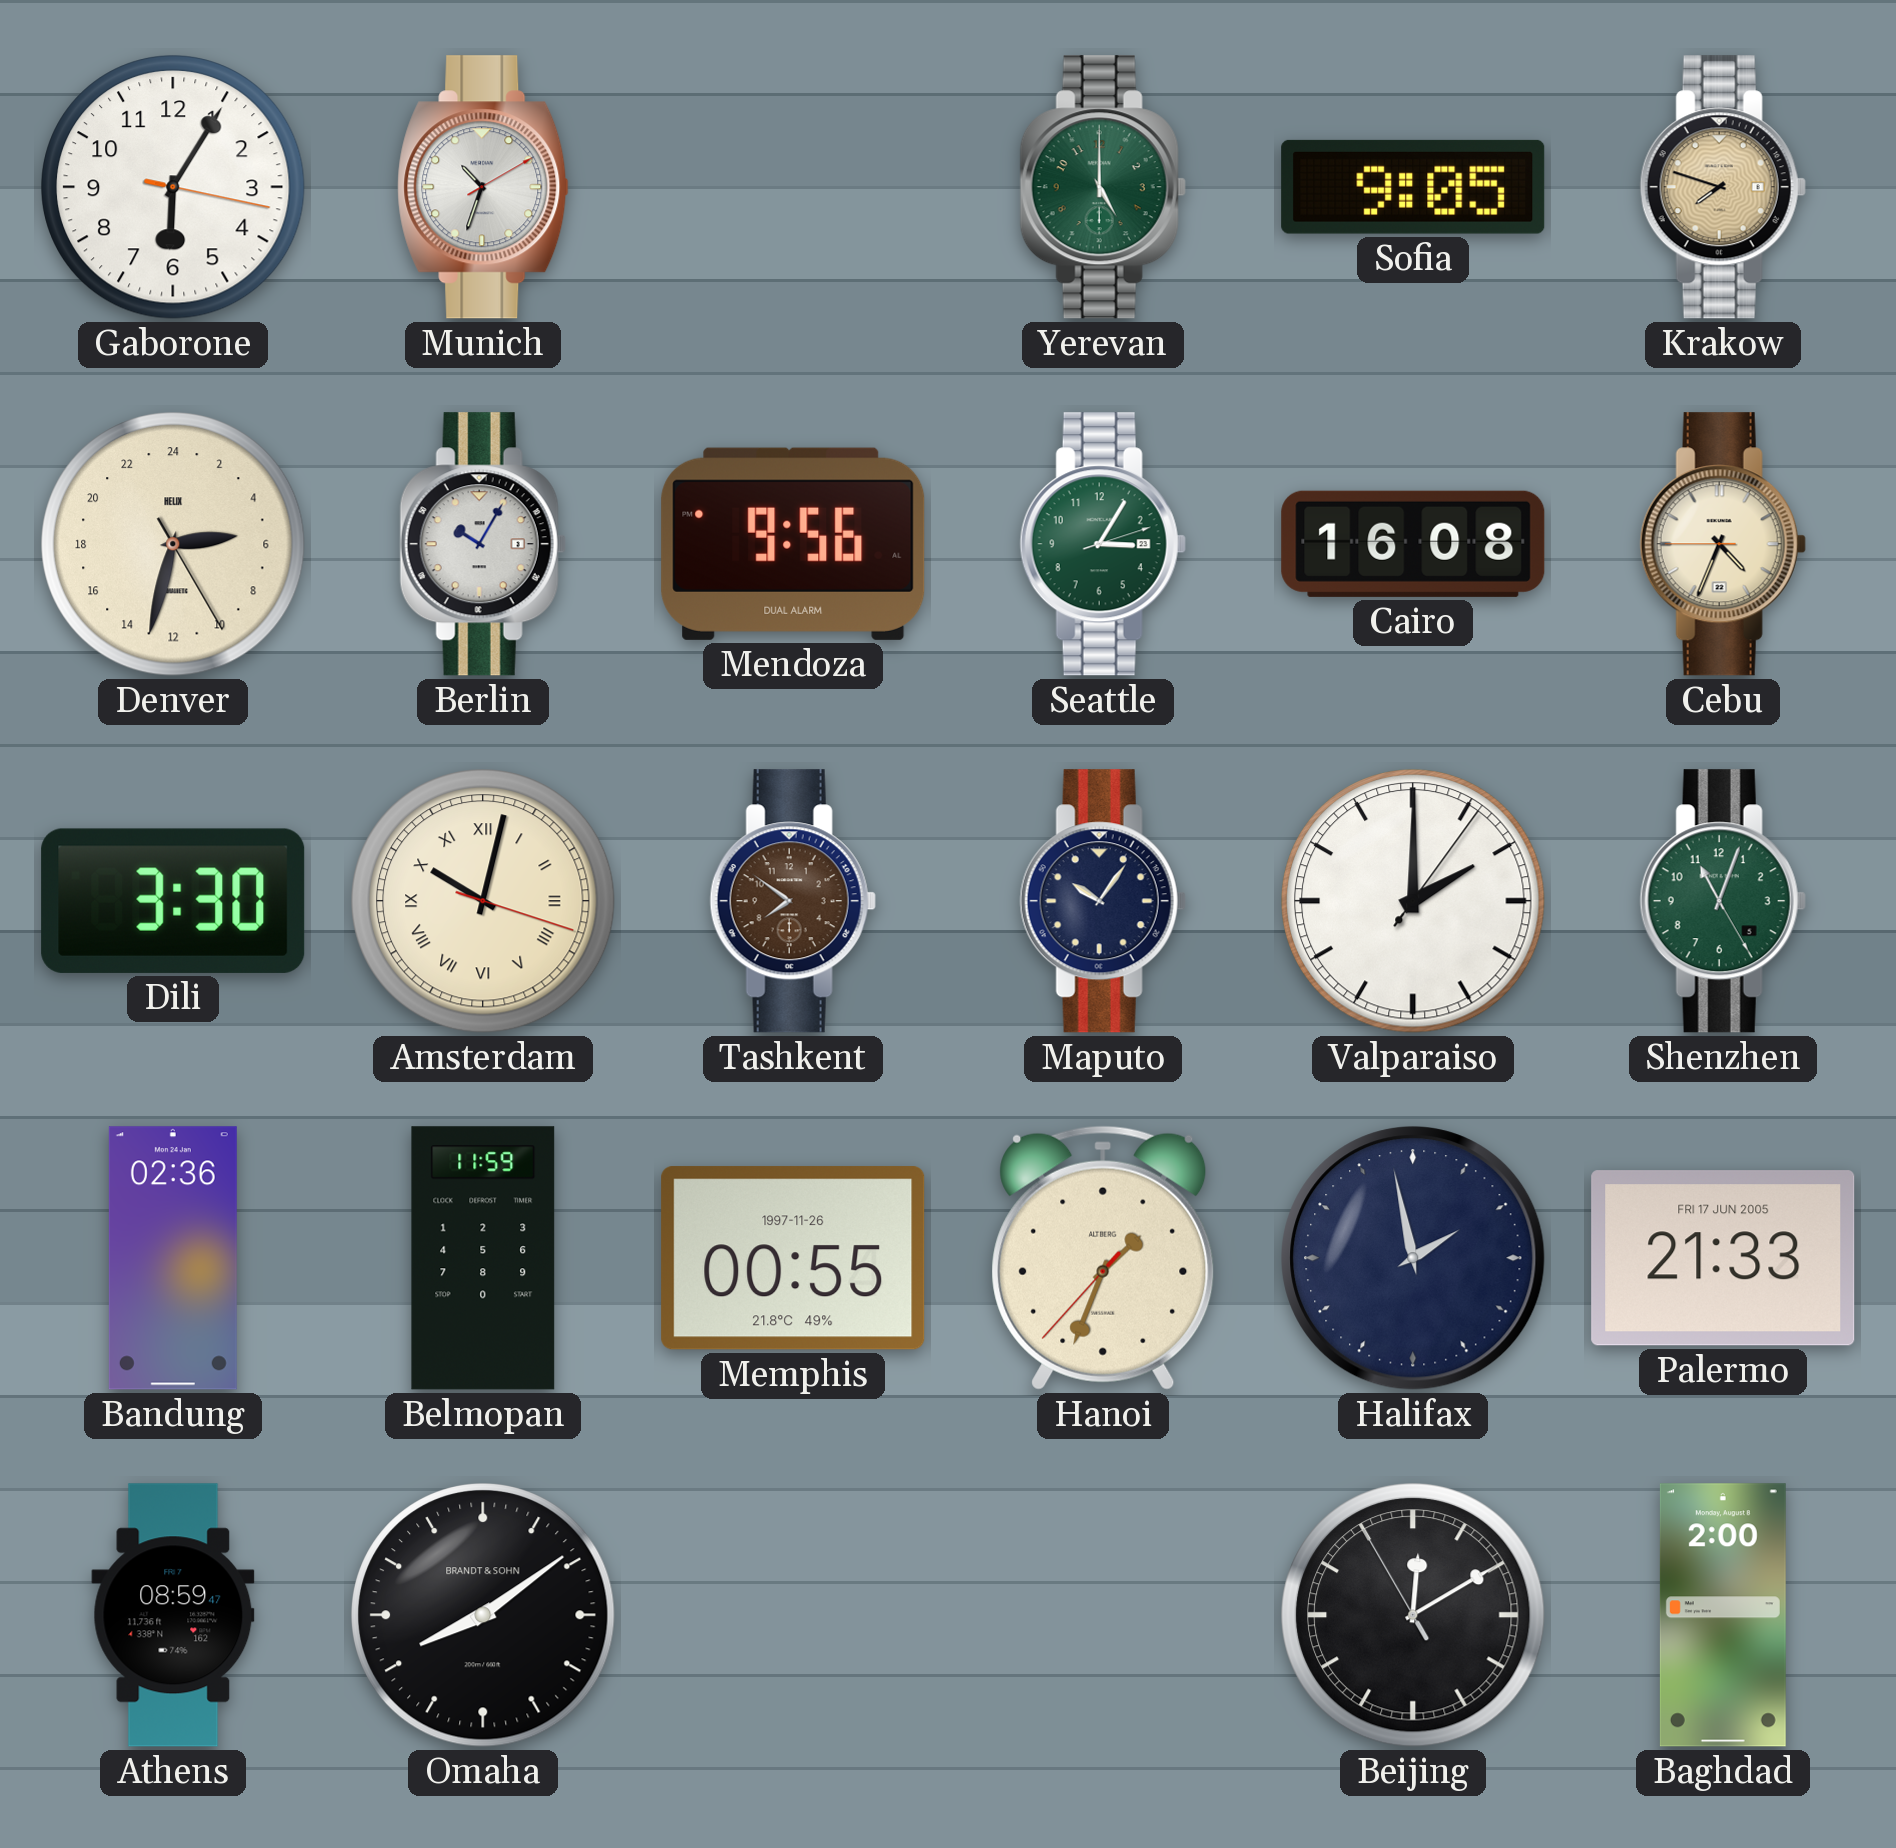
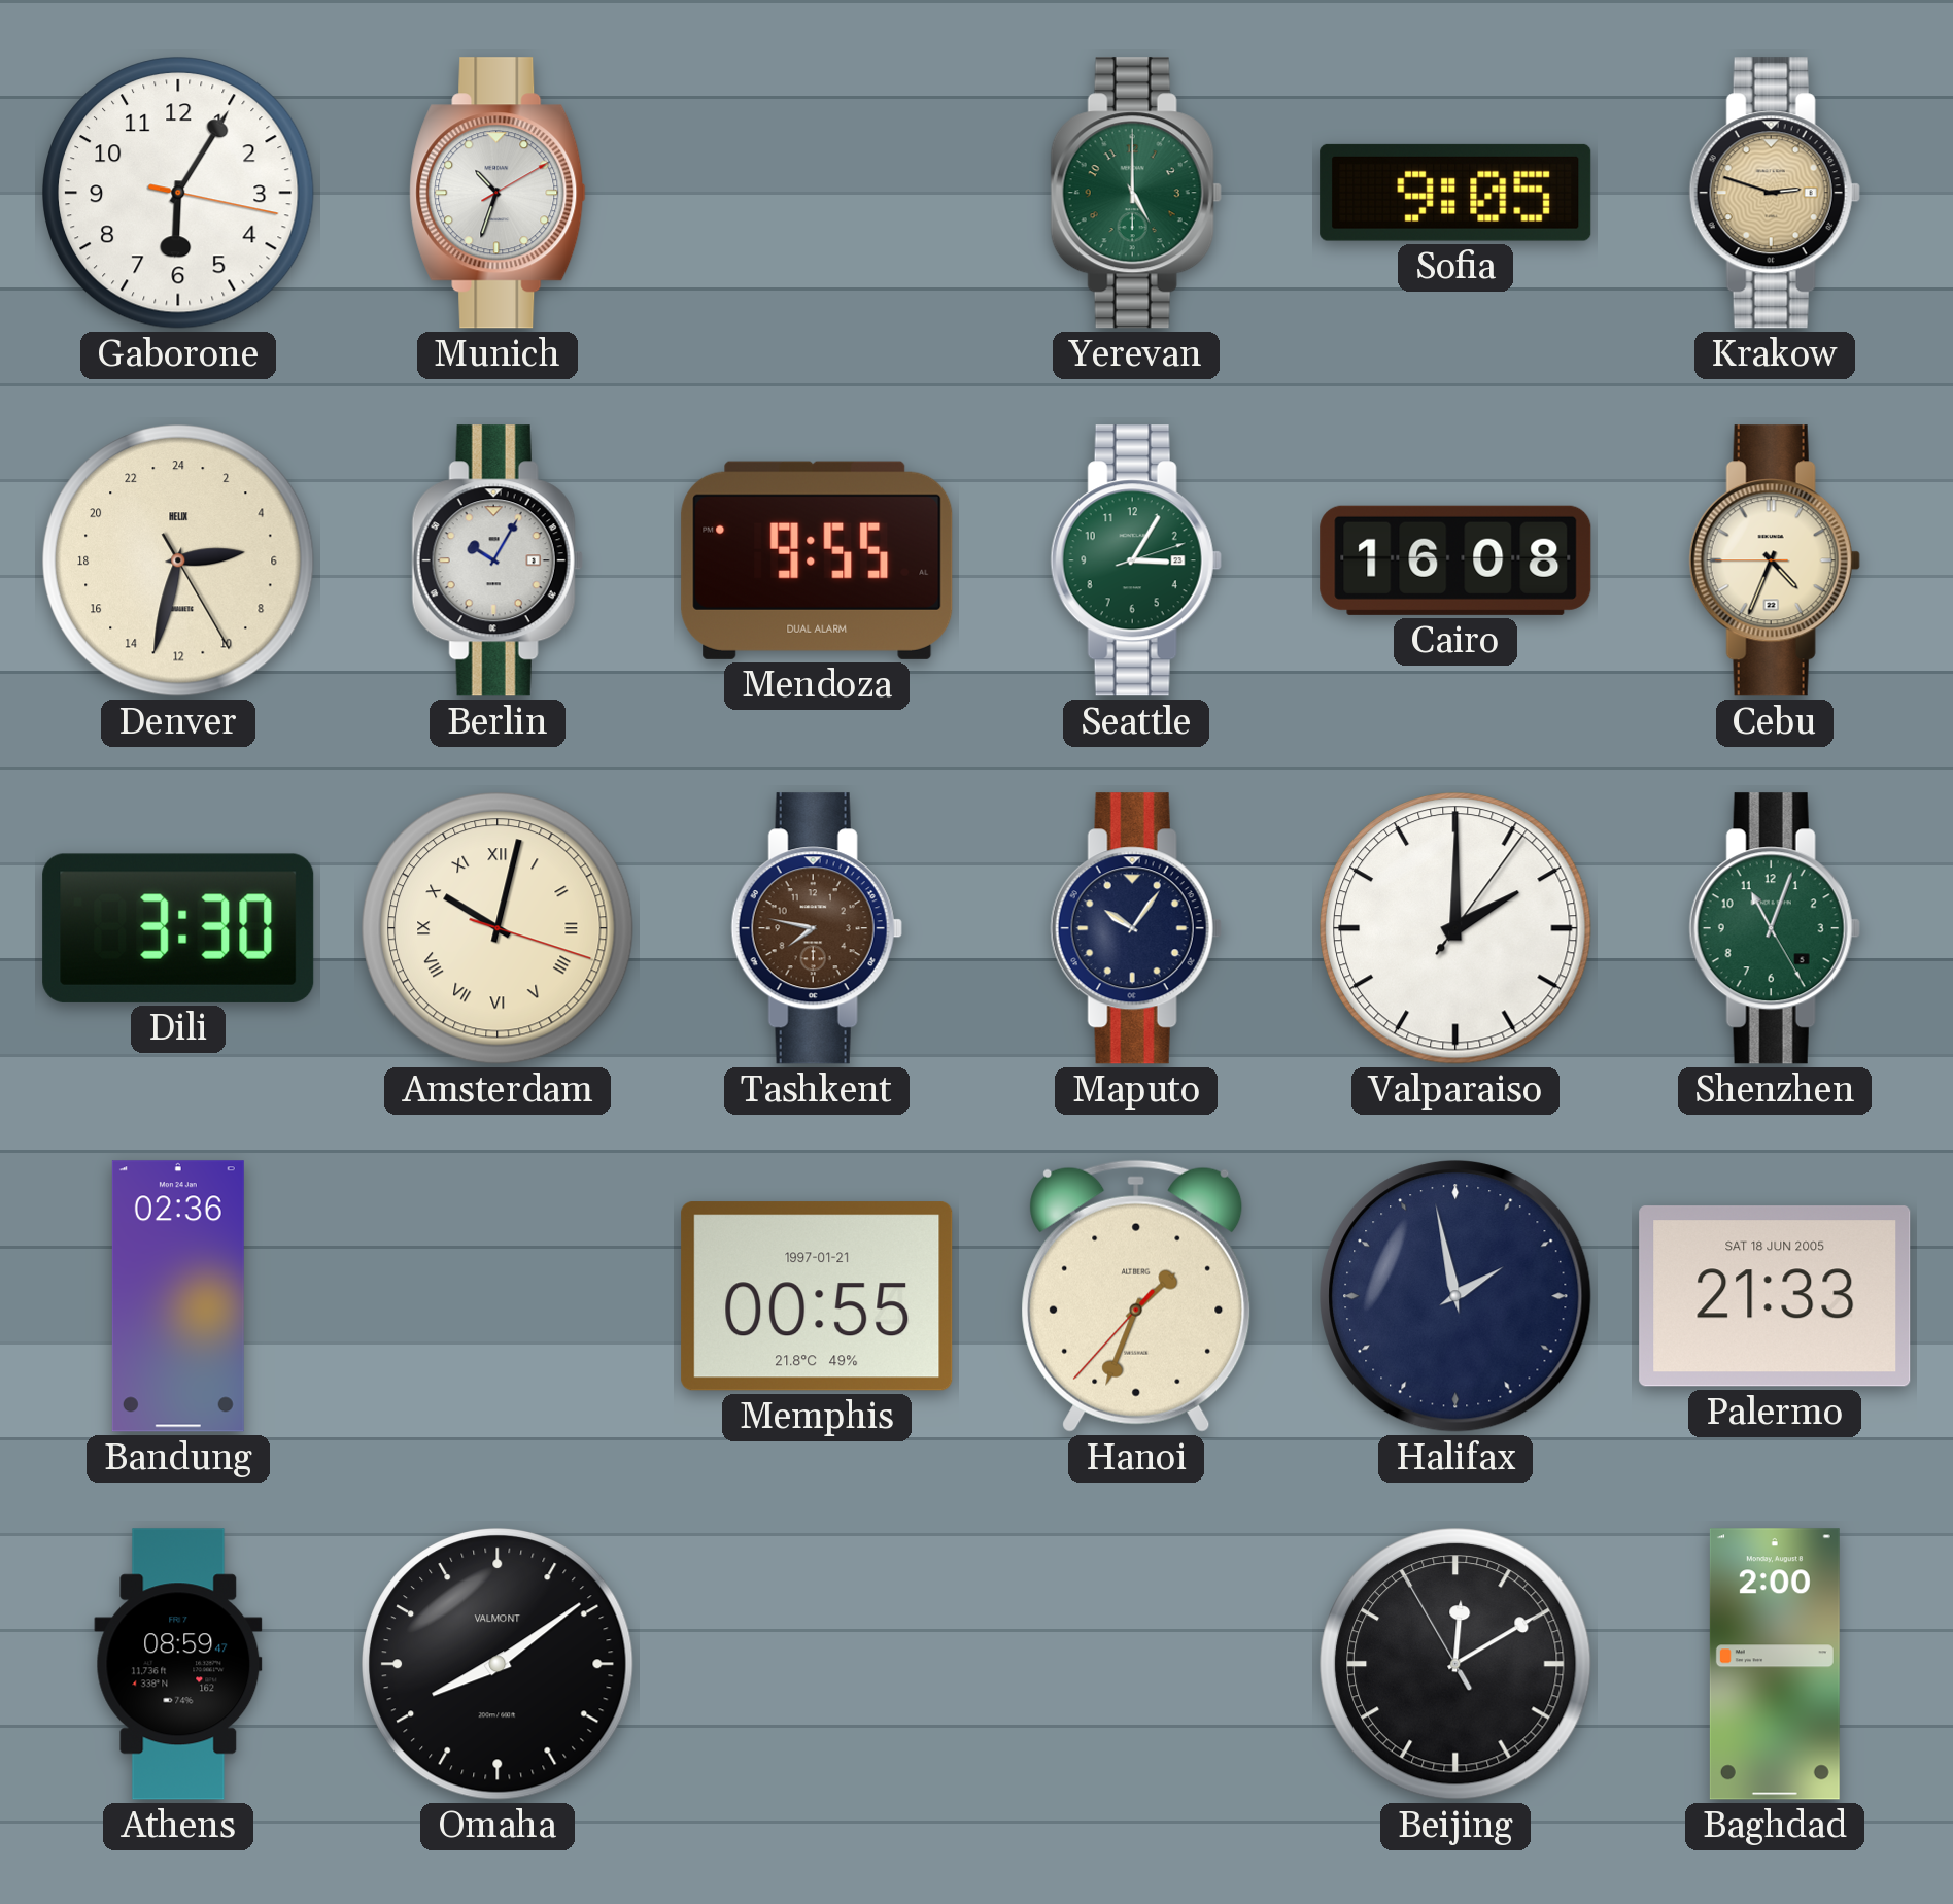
Krakow: 7:48 -> 2:48 (1775, 193)
Mendoza: 9:56 -> 9:55 (817, 560)
Tashkent: 7:51 -> 7:47 (817, 928)
Belmopan: 11:59 -> none (483, 1258)
Memphis date: 1997-11-26 -> 1997-01-21 (817, 1296)
Palermo date: FRI 17 JUN 2005 -> SAT 18 JUN 2005 (1775, 1296)
Omaha brand: BRANDT & SOHN -> VALMONT (499, 1665)
